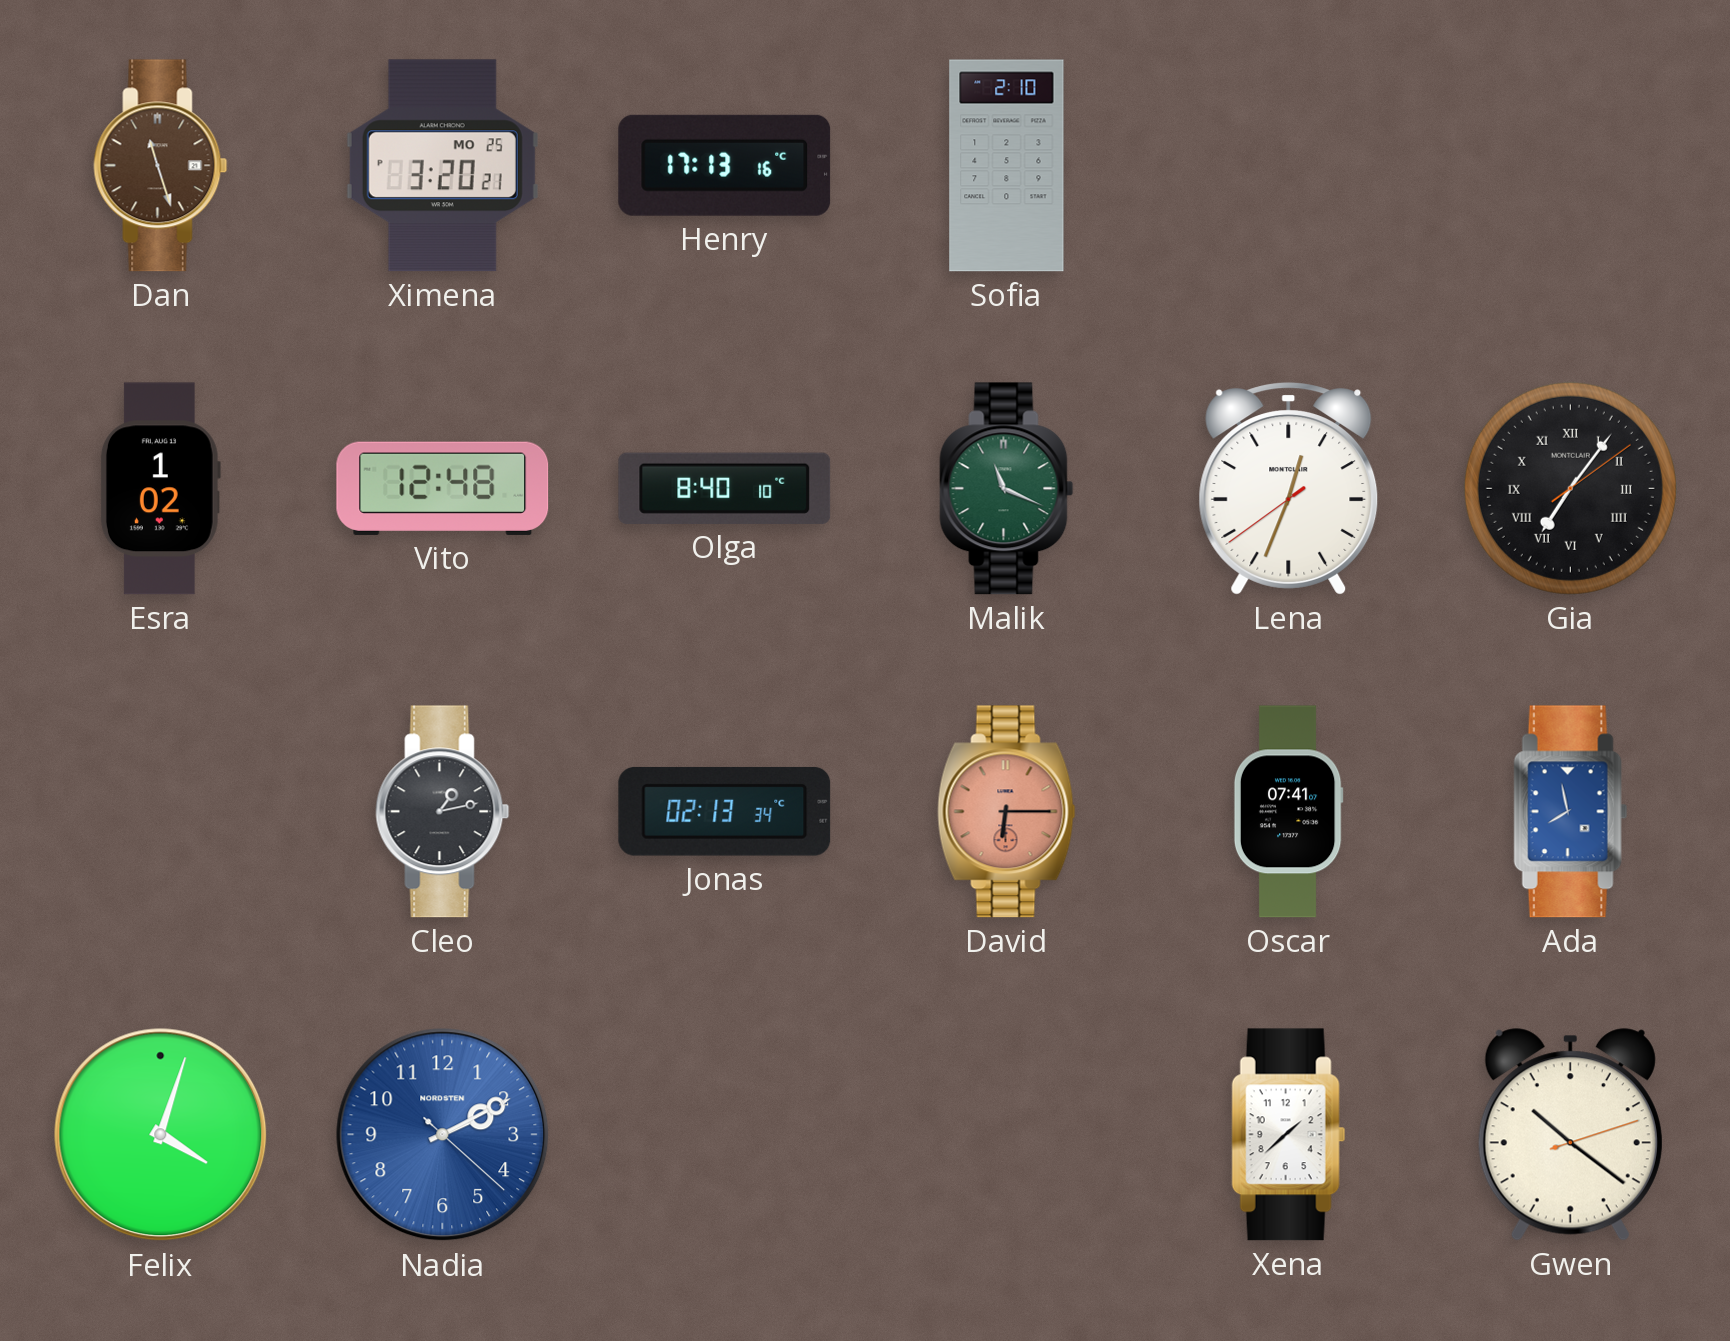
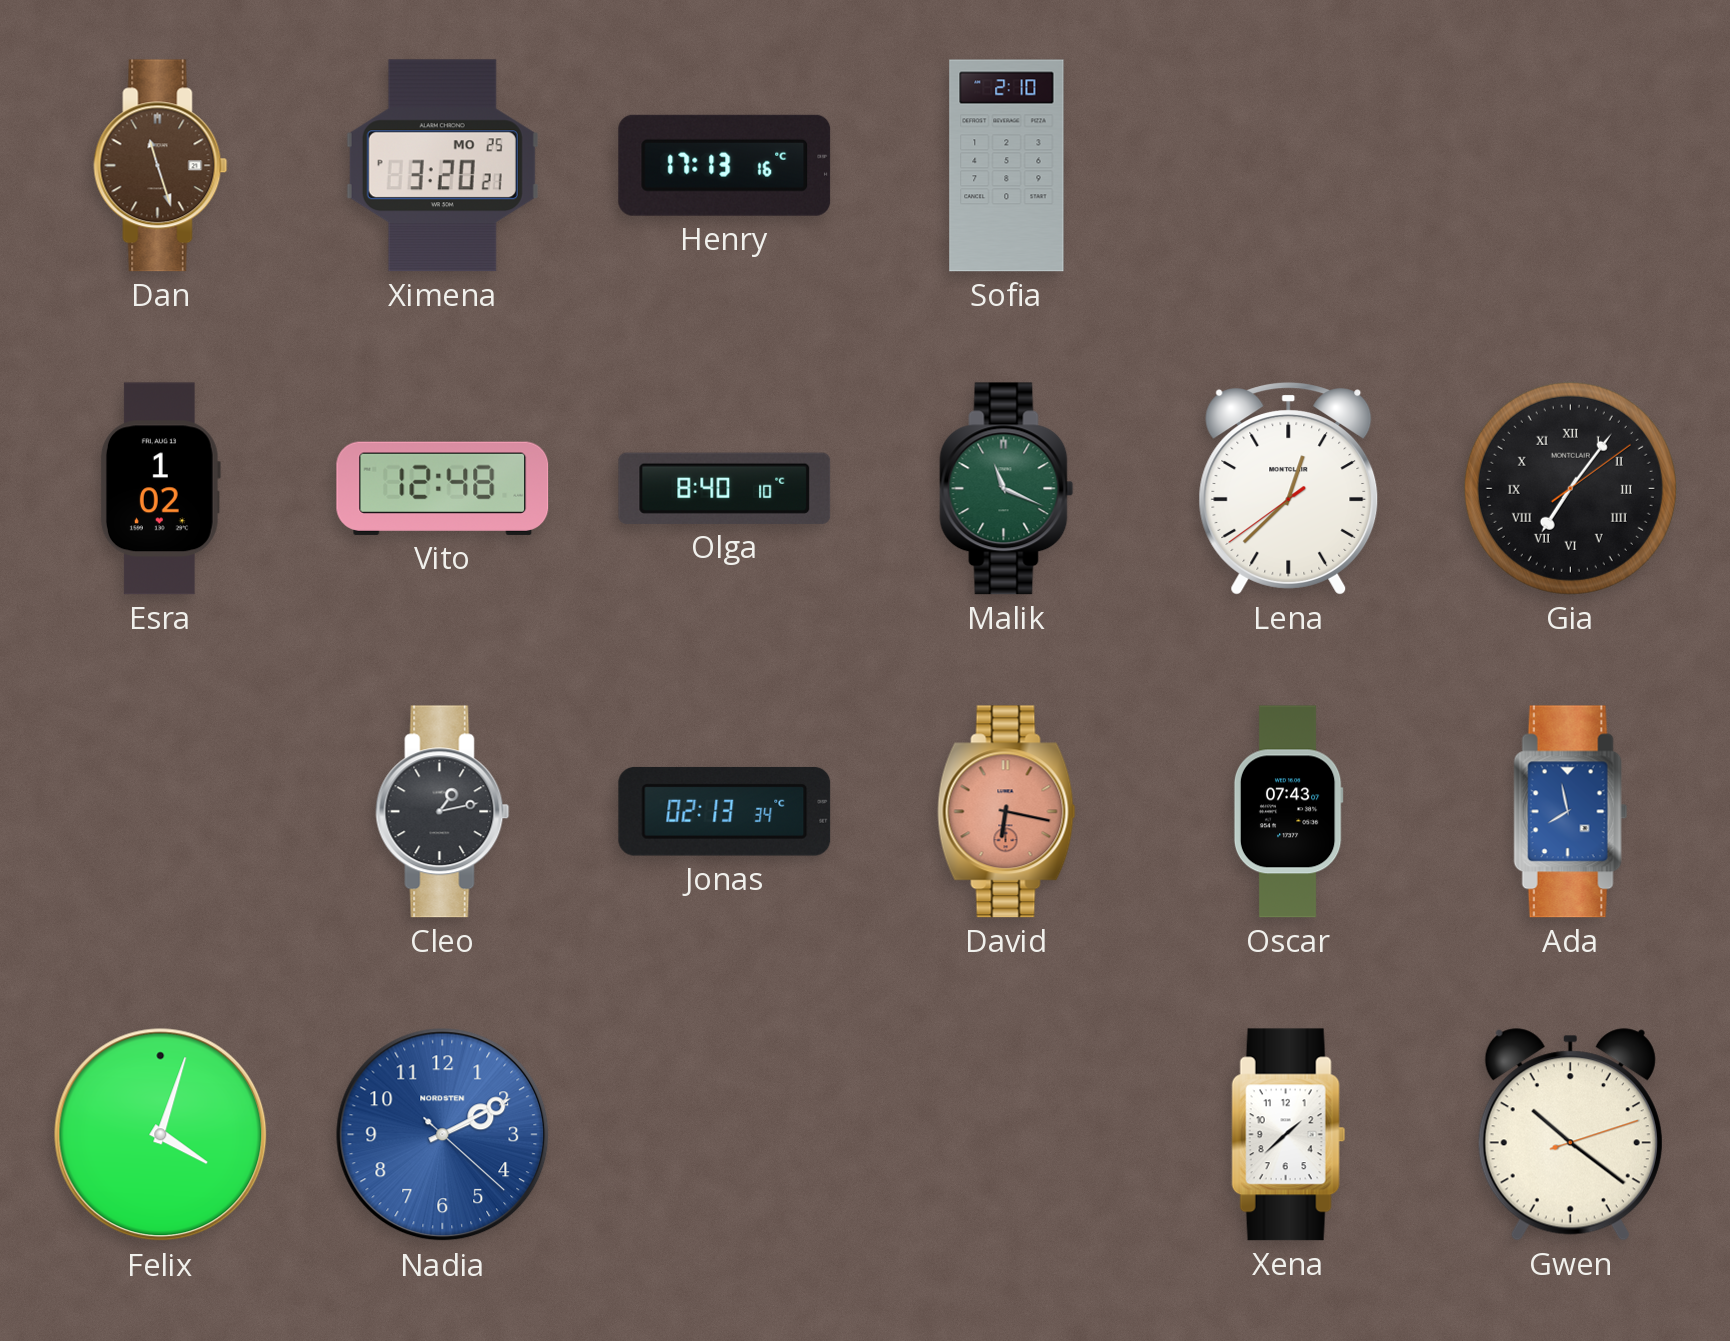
Lena: 12:33 -> 12:37 (1289, 489)
David: 6:15 -> 6:17 (1007, 812)
Oscar: 07:41 -> 07:43 (1288, 812)
